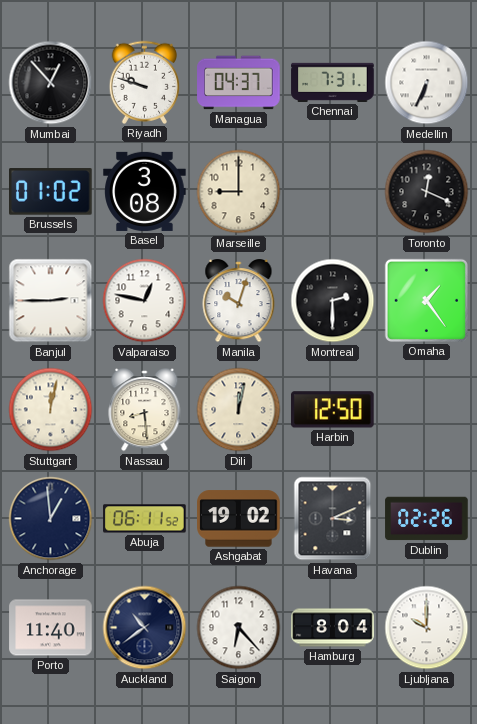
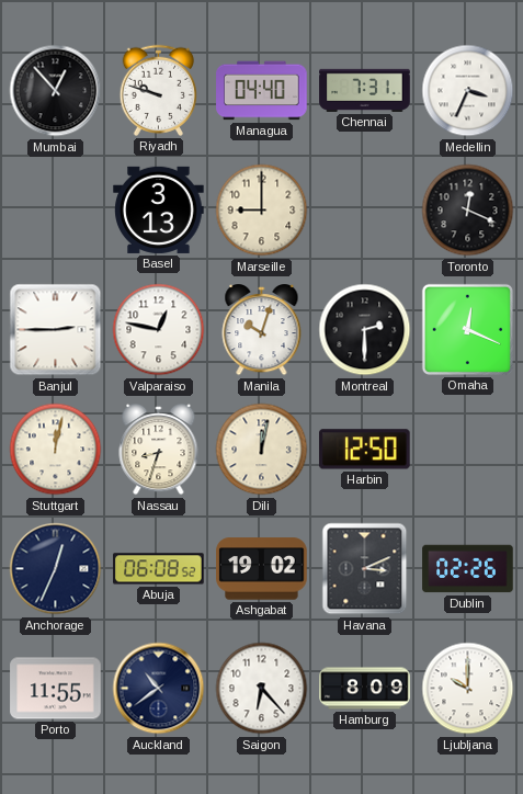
Managua: 04:37 -> 04:40 (262, 91)
Medellin: 6:34 -> 3:34 (468, 91)
Brussels: 01:02 -> none (51, 192)
Basel: 3:08 -> 3:13 (159, 209)
Omaha: 1:24 -> 12:19 (467, 329)
Nassau: 8:29 -> 8:33 (159, 451)
Anchorage: 12:59 -> 12:34 (56, 569)
Abuja: 06:11 -> 06:08 (159, 569)
Porto: 11:40 -> 11:55 (56, 689)
Hamburg: 8:04 -> 8:09 (365, 689)
